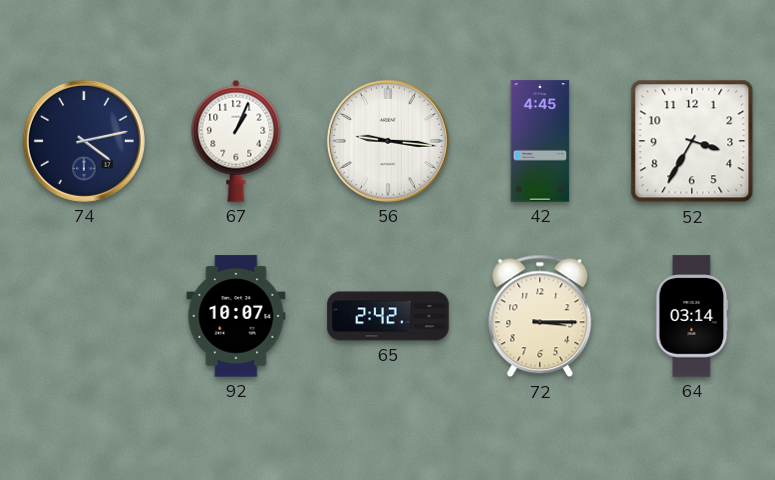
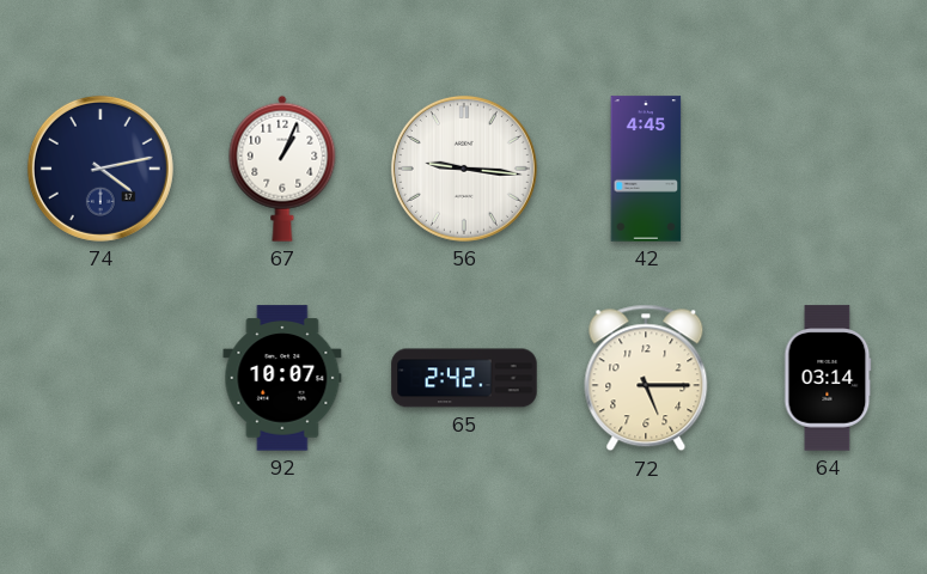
52: 3:35 -> none (692, 141)
72: 3:15 -> 5:15 (646, 378)
